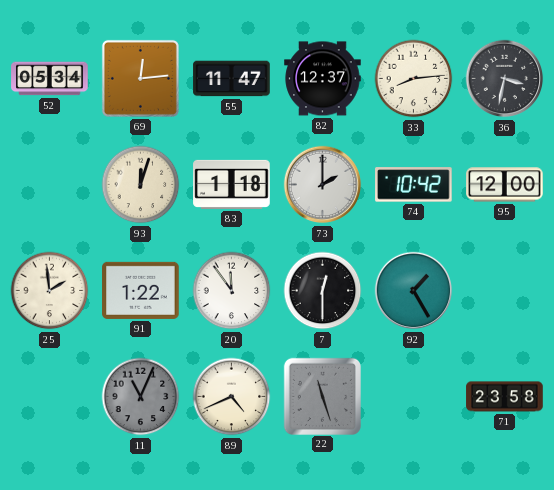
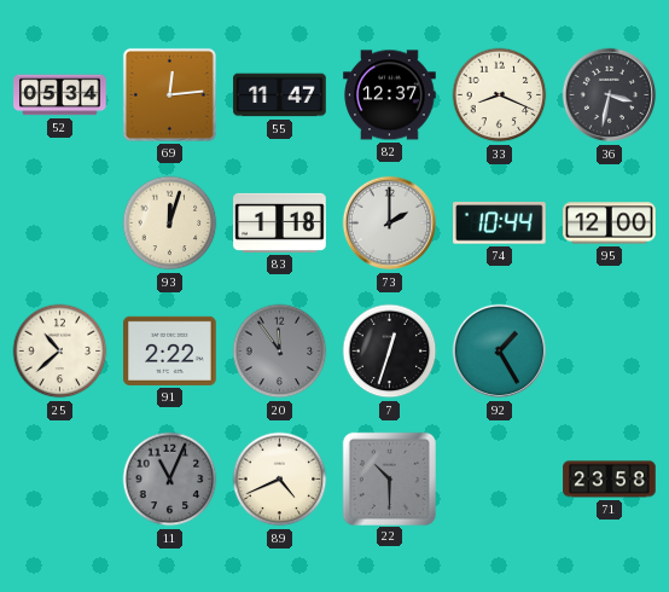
33: 8:14 -> 8:19 (500, 95)
74: 10:42 -> 10:44 (500, 224)
25: 1:59 -> 10:38 (60, 352)
91: 1:22 -> 2:22 (170, 350)
20 dial: white -> grey (280, 352)
7: 12:30 -> 12:33 (390, 352)
22: 11:27 -> 10:30 (389, 478)
